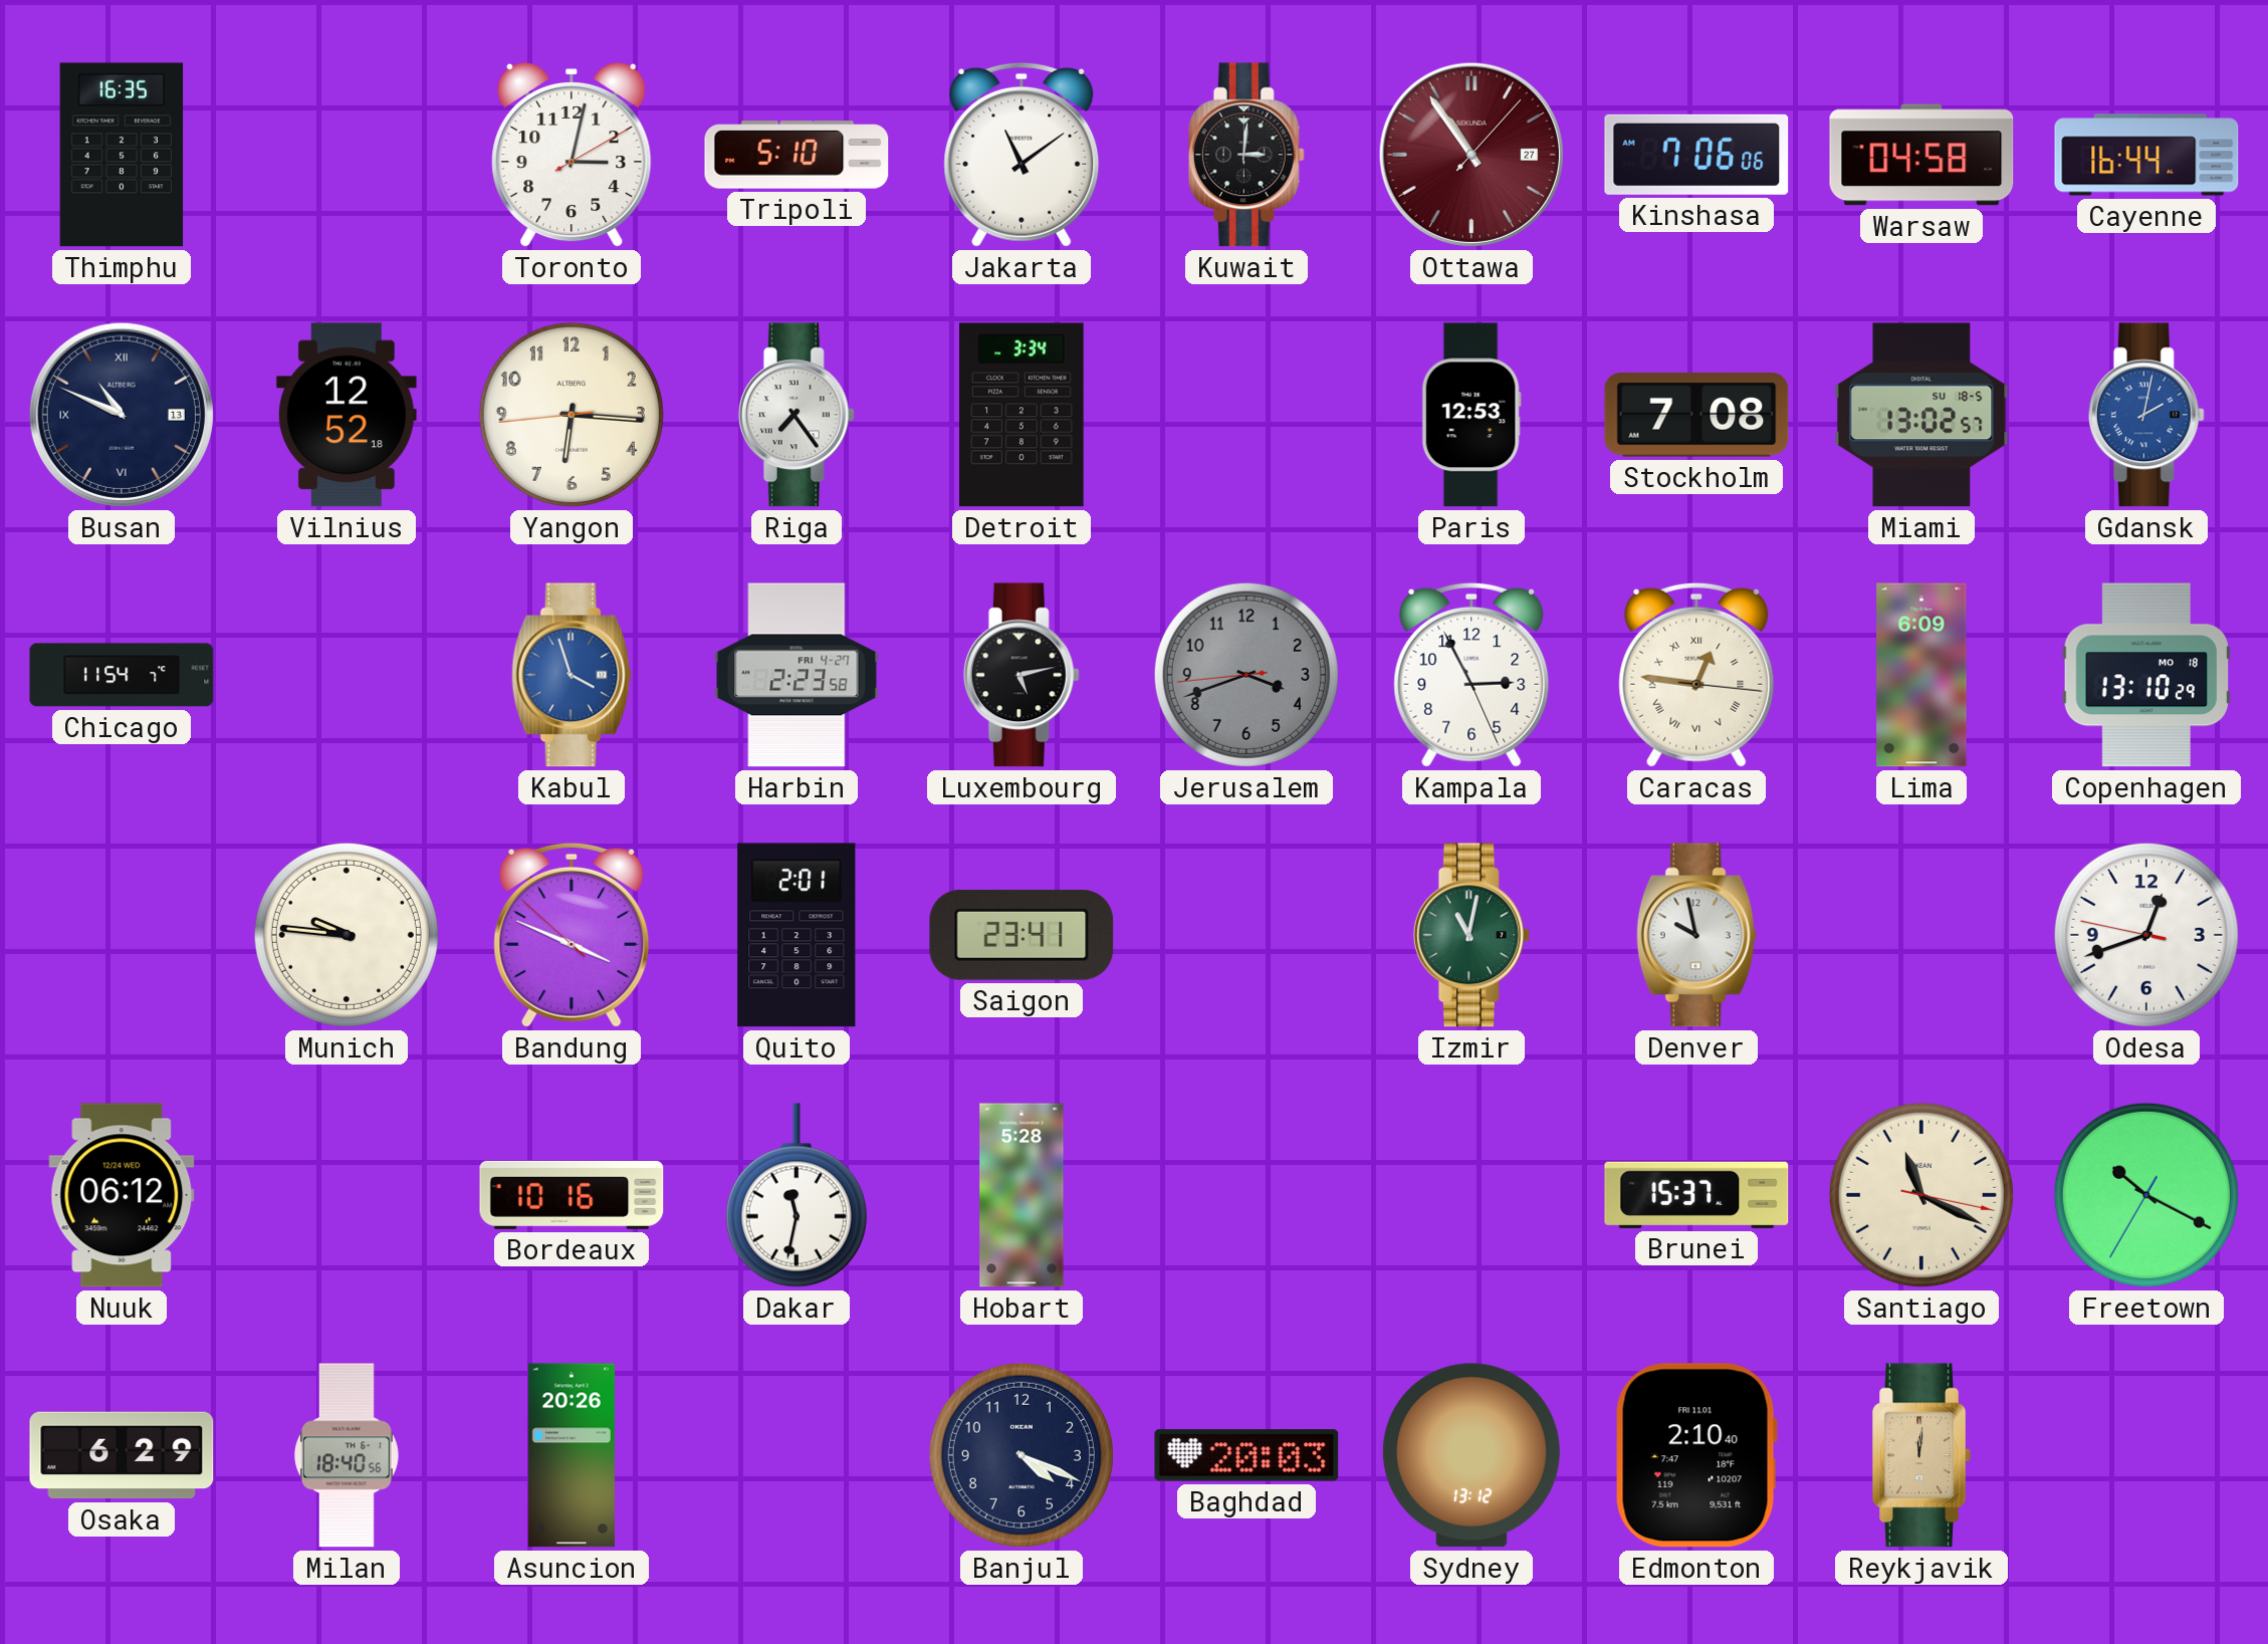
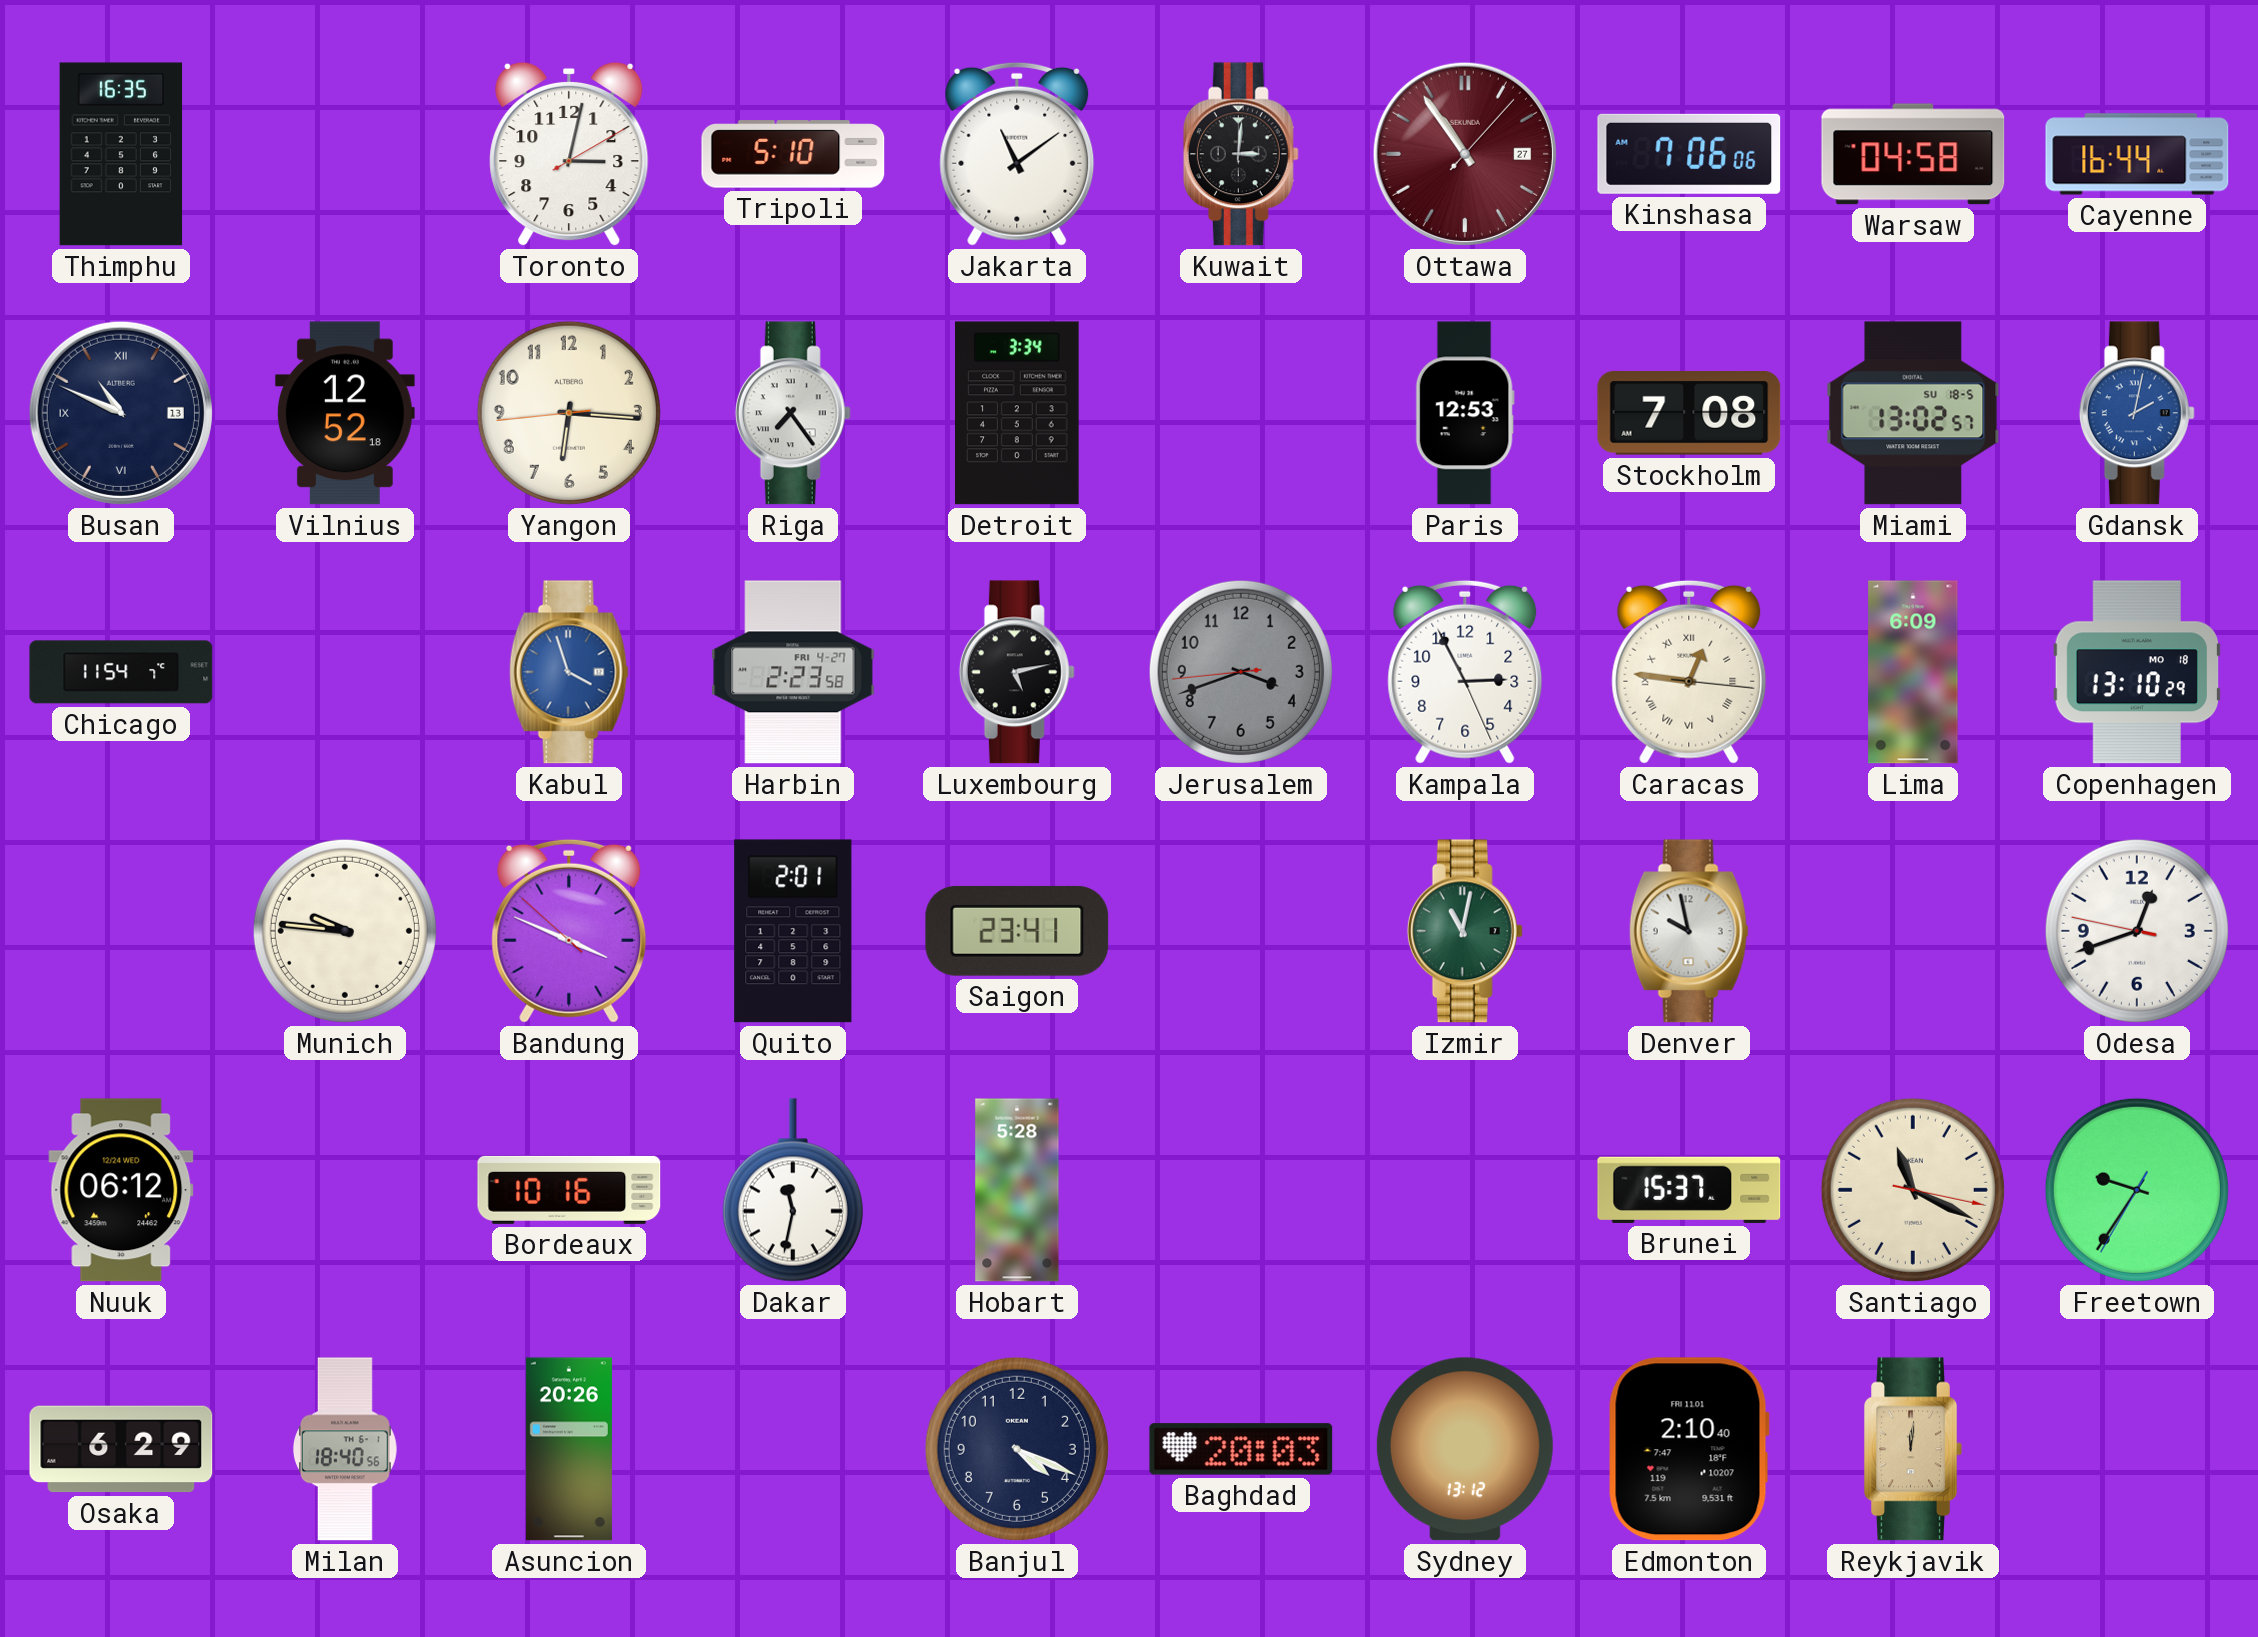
Freetown: 10:19 -> 9:35 (2137, 1190)
